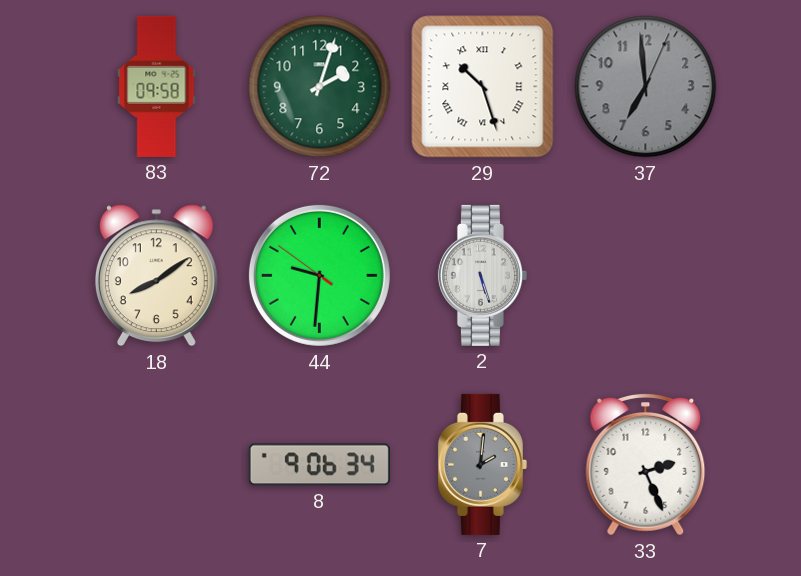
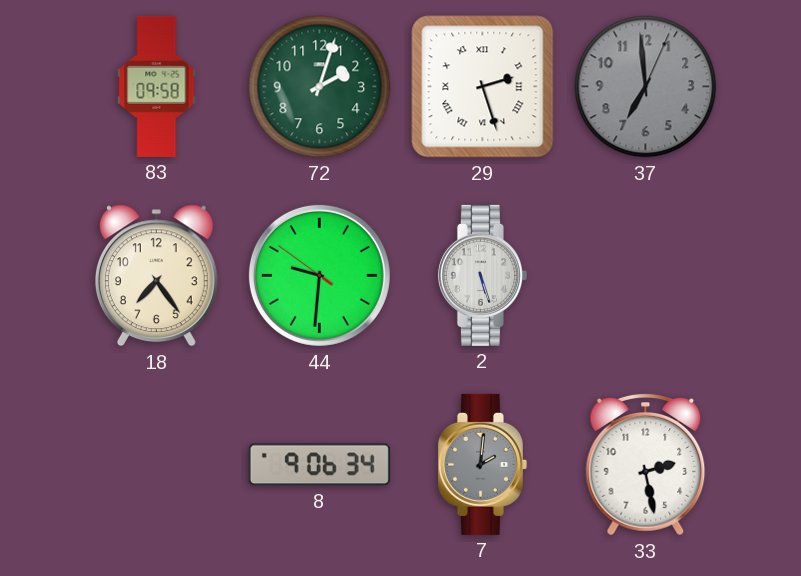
29: 10:27 -> 2:27 (483, 87)
18: 8:09 -> 7:24 (156, 276)
33: 2:26 -> 2:28 (646, 464)
